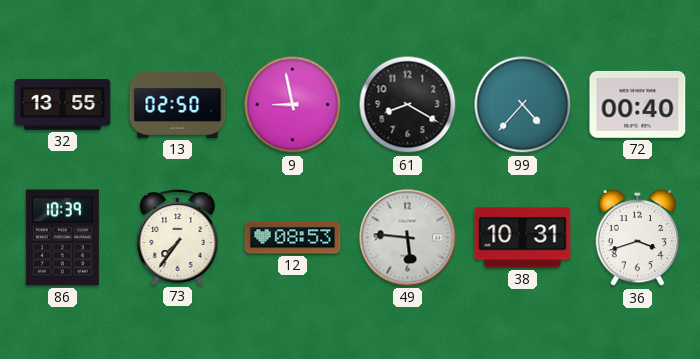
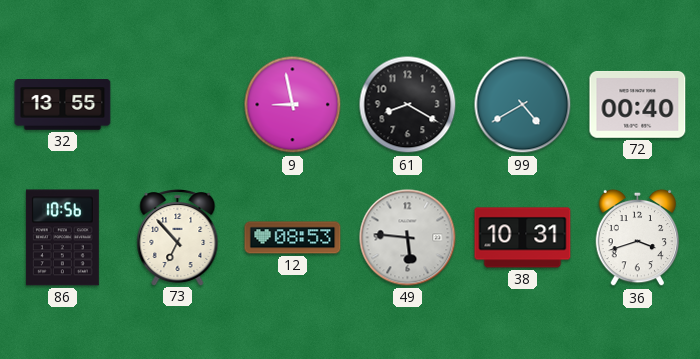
13: 02:50 -> none (178, 104)
99: 4:37 -> 4:40 (523, 105)
86: 10:39 -> 10:56 (62, 238)
73: 7:36 -> 6:53 (178, 238)
